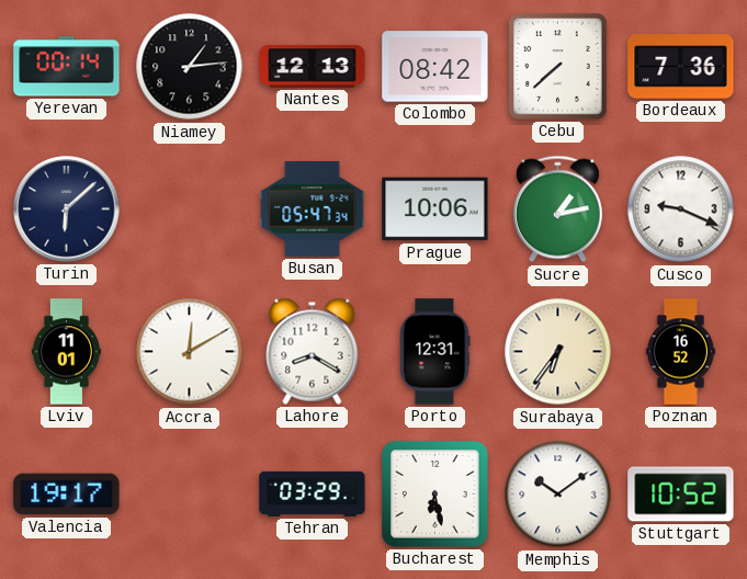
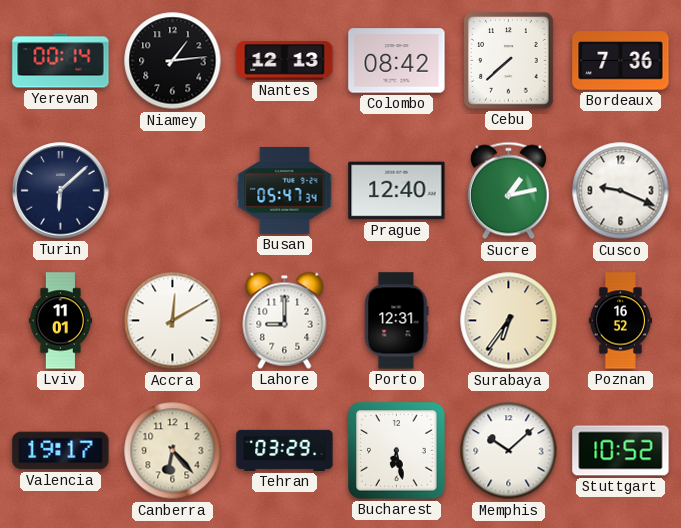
Prague: 10:06 -> 12:40 (397, 191)
Lahore: 8:20 -> 9:00 (285, 320)
Canberra: none -> 6:23 (173, 451)
Memphis: 10:09 -> 10:08 (509, 451)
